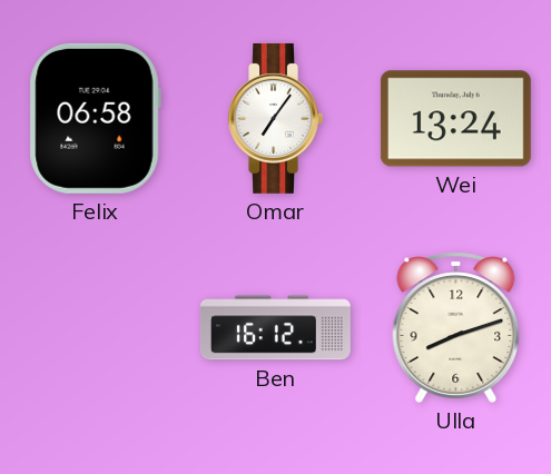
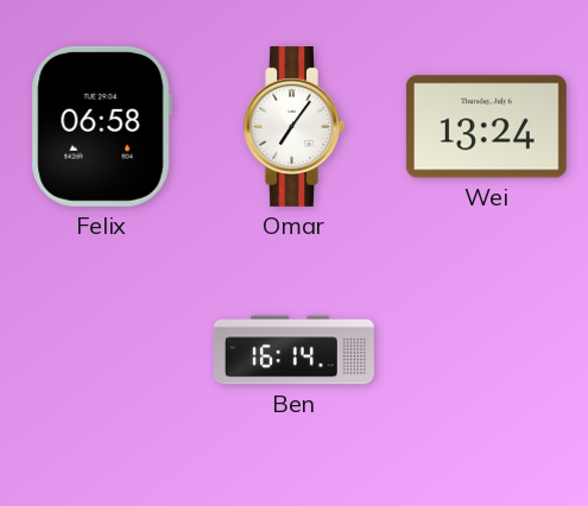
Ben: 16:12 -> 16:14 (293, 350)
Ulla: 8:12 -> none (456, 327)
